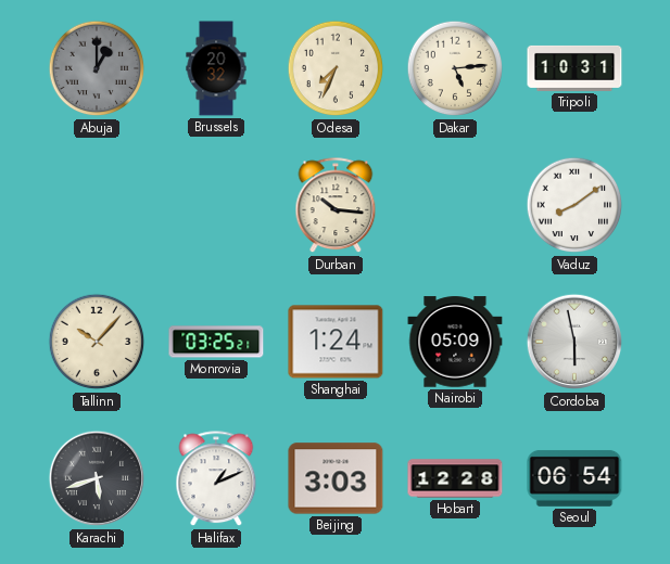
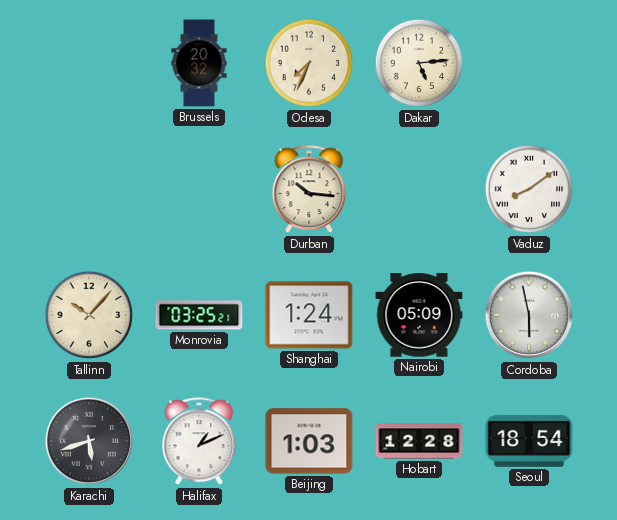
Abuja: 1:00 -> none (97, 68)
Tripoli: 10:31 -> none (574, 68)
Beijing: 3:03 -> 1:03 (309, 441)
Seoul: 06:54 -> 18:54 (529, 441)
